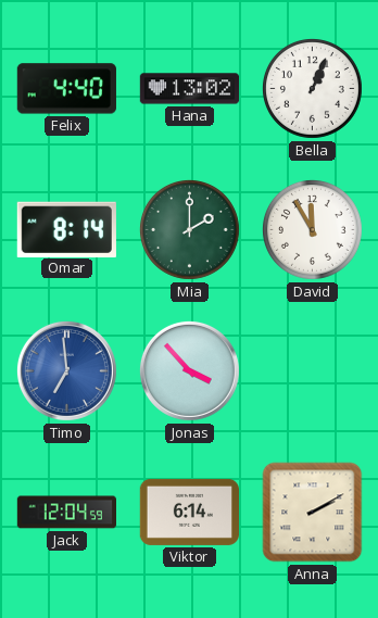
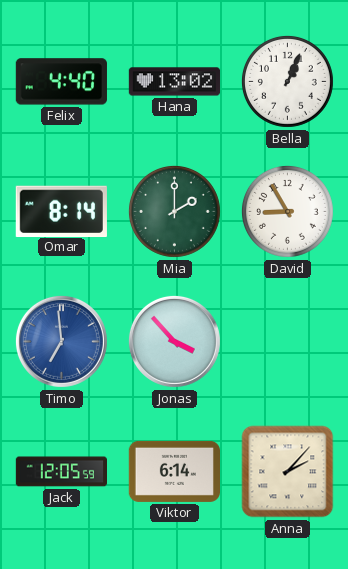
David: 11:55 -> 8:55 (287, 211)
Jack: 12:04 -> 12:05 (61, 472)
Anna: 2:10 -> 2:07 (288, 472)
